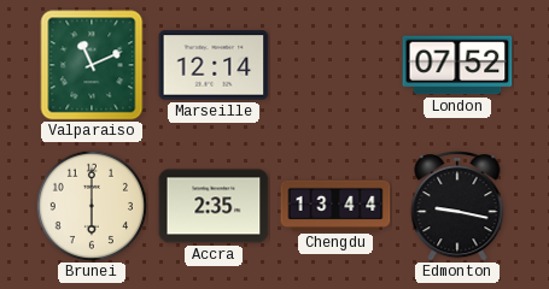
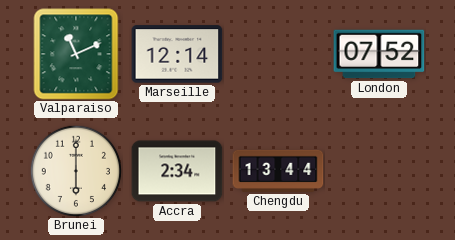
Accra: 2:35 -> 2:34 (177, 171)
Edmonton: 9:17 -> none (457, 207)
